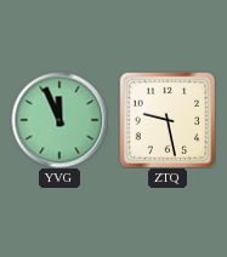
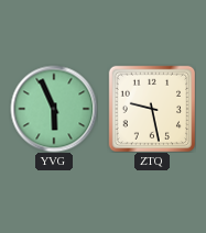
YVG: 11:56 -> 5:56 (54, 109)
